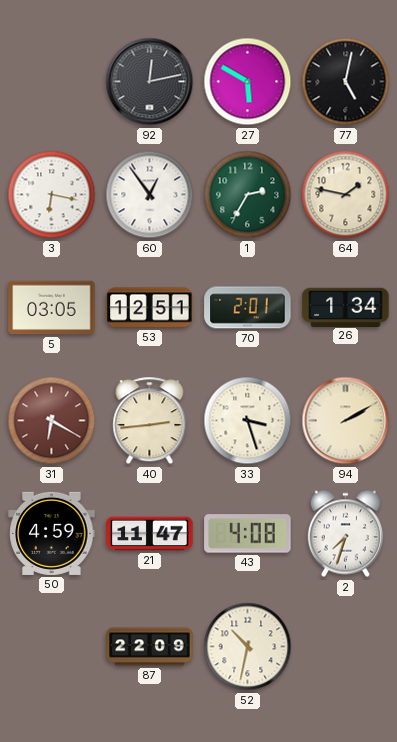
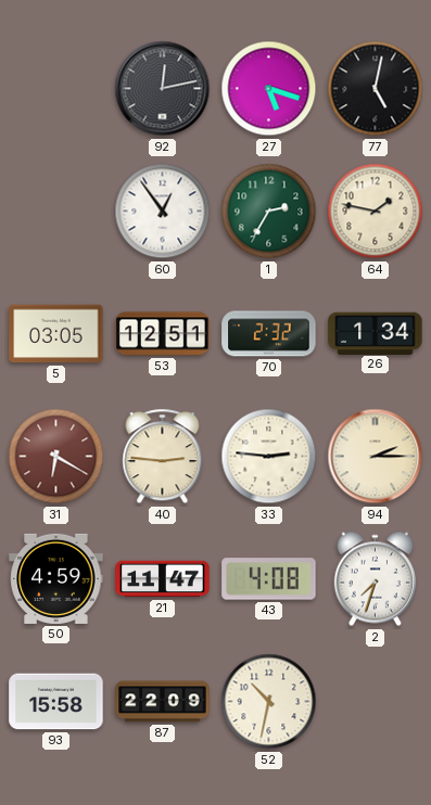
27: 5:50 -> 5:18 (269, 89)
3: 6:17 -> none (52, 195)
70: 2:01 -> 2:32 (269, 334)
40: 2:44 -> 2:46 (163, 457)
33: 3:27 -> 2:46 (269, 457)
94: 2:10 -> 2:15 (376, 457)
93: none -> 15:58 (56, 702)
